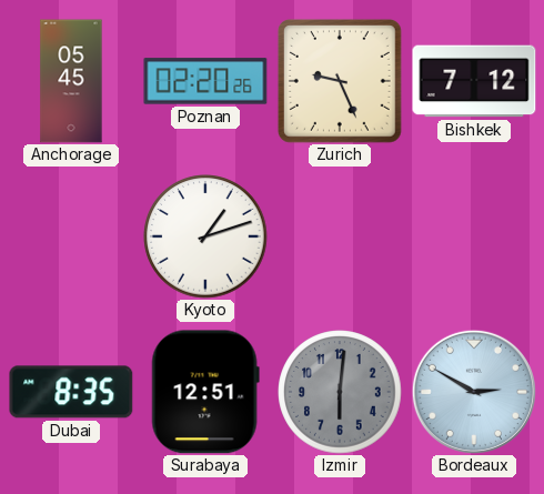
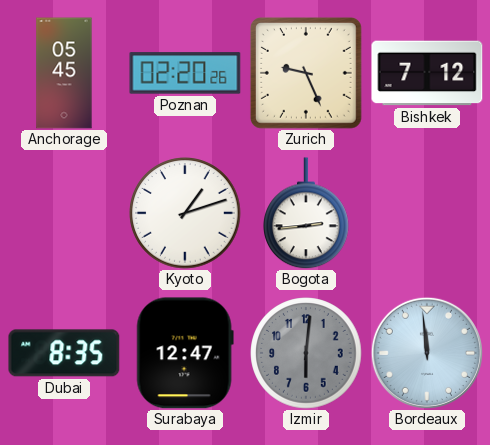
Bogota: none -> 2:44 (307, 213)
Surabaya: 12:51 -> 12:47 (185, 353)
Bordeaux: 2:50 -> 11:59 (427, 353)
